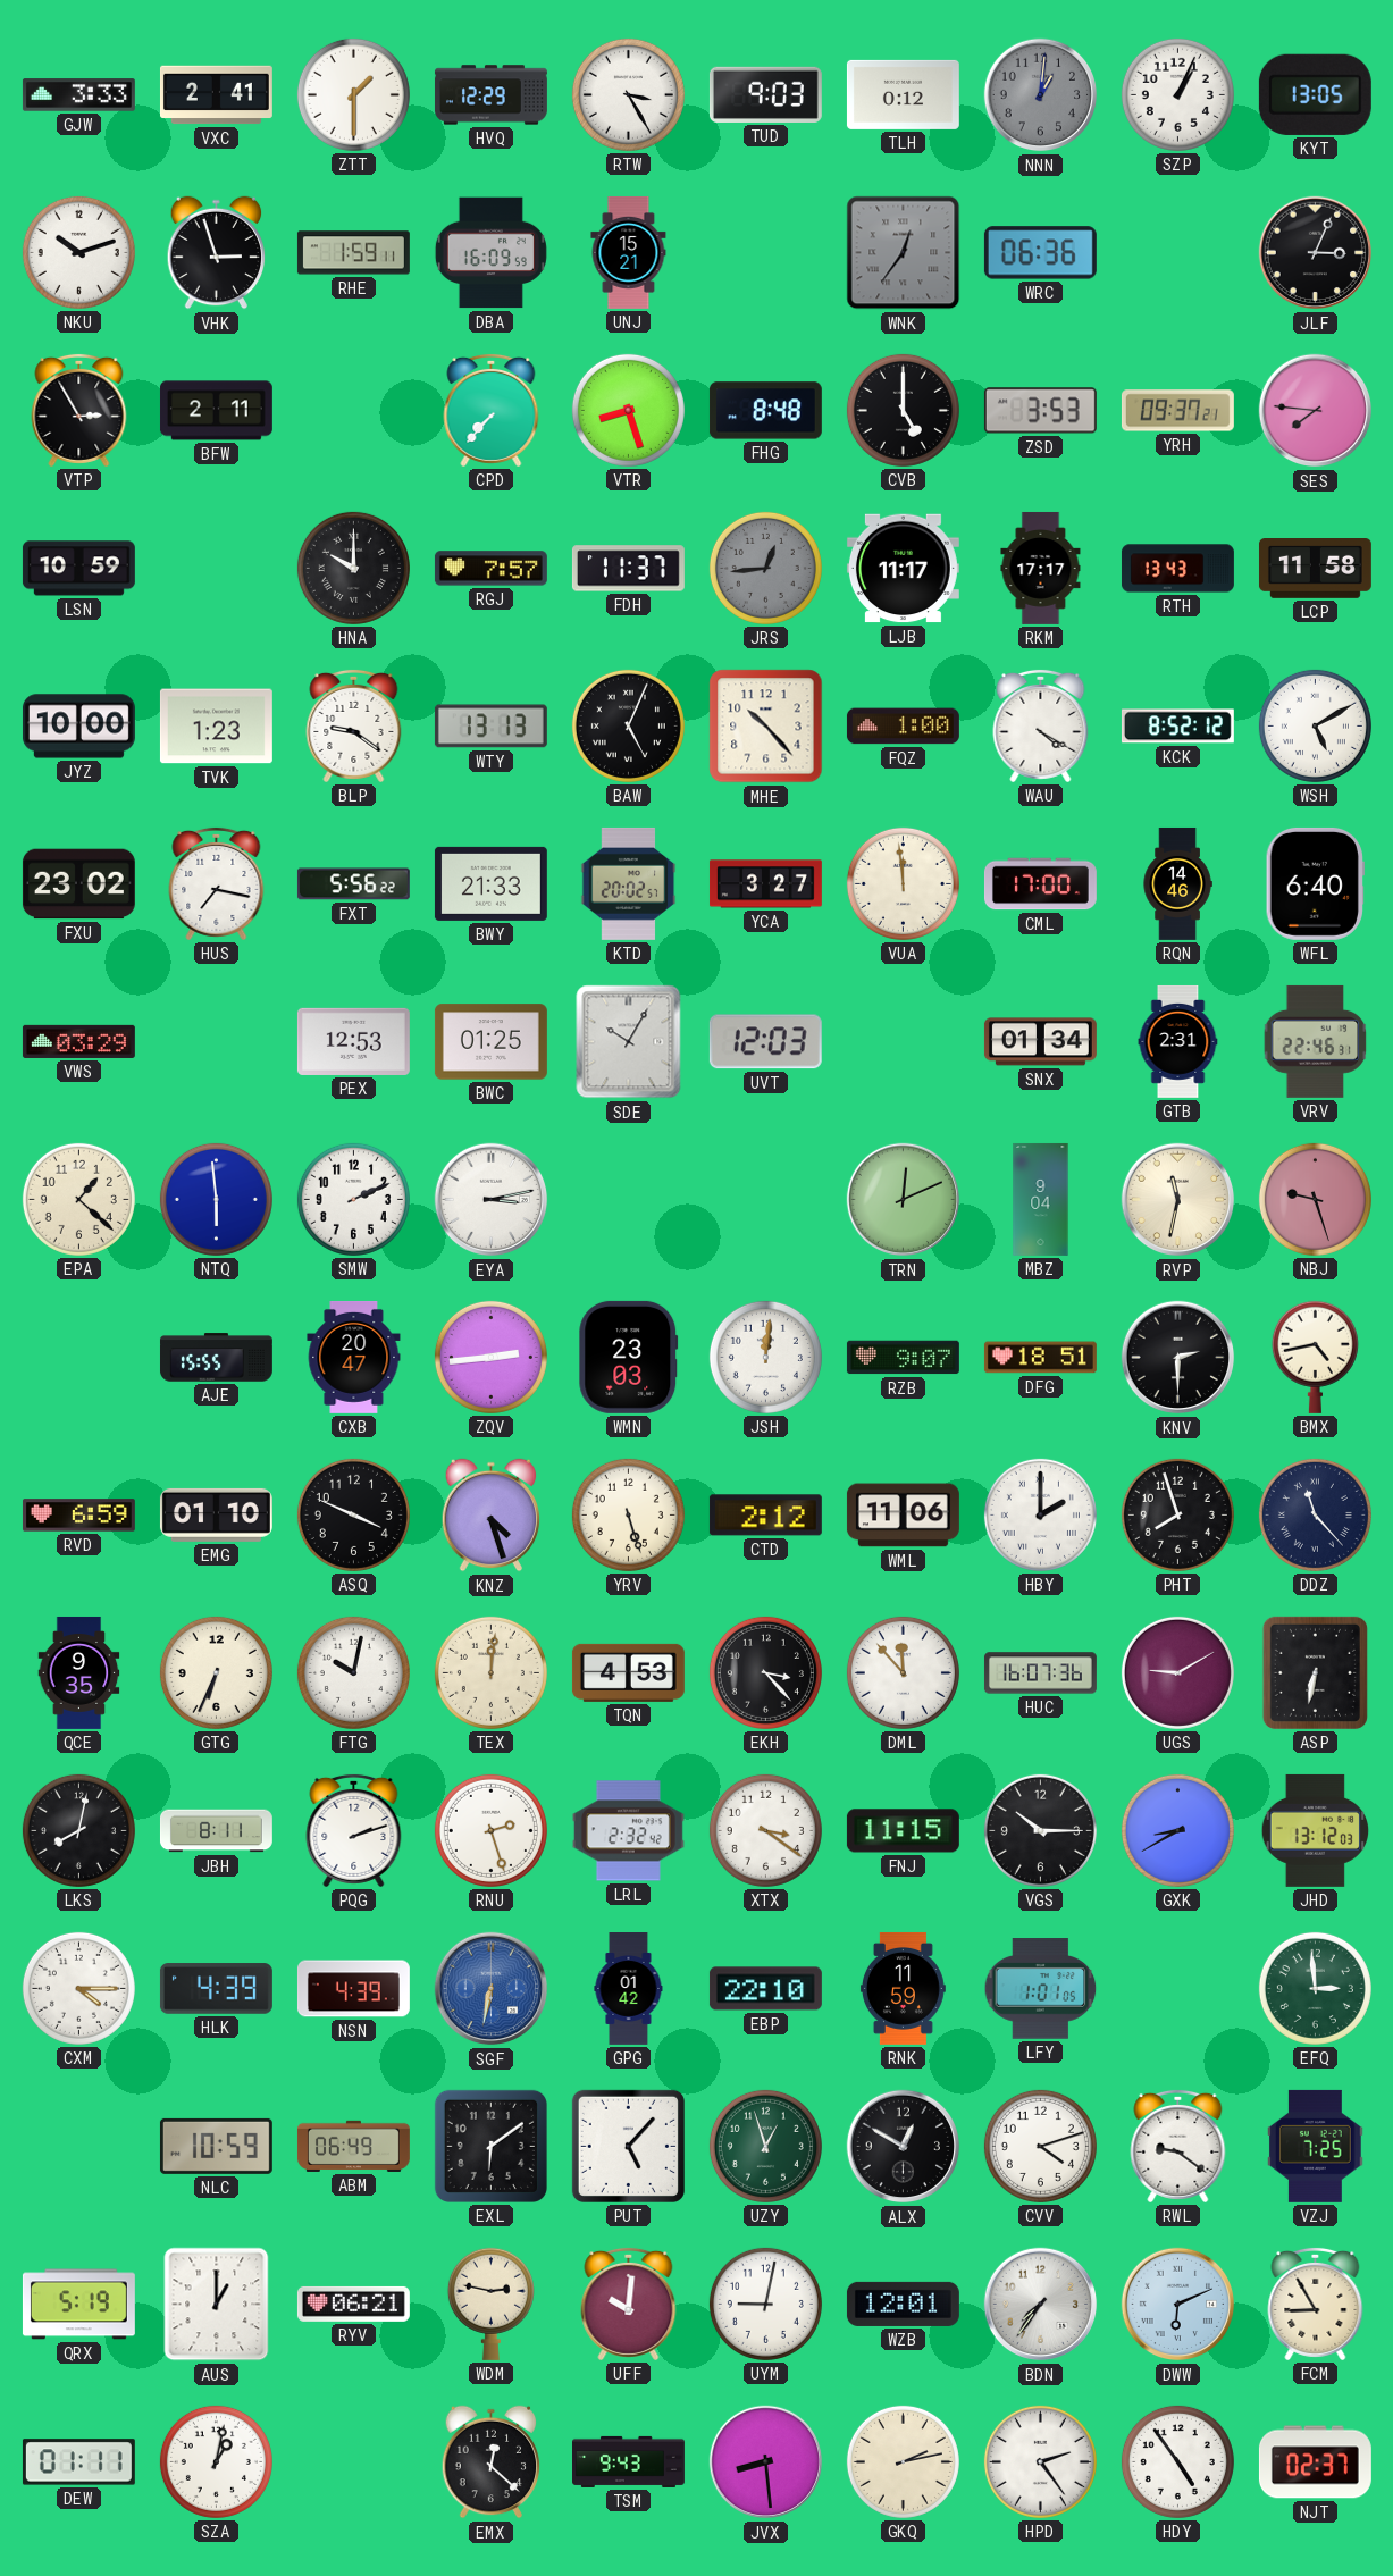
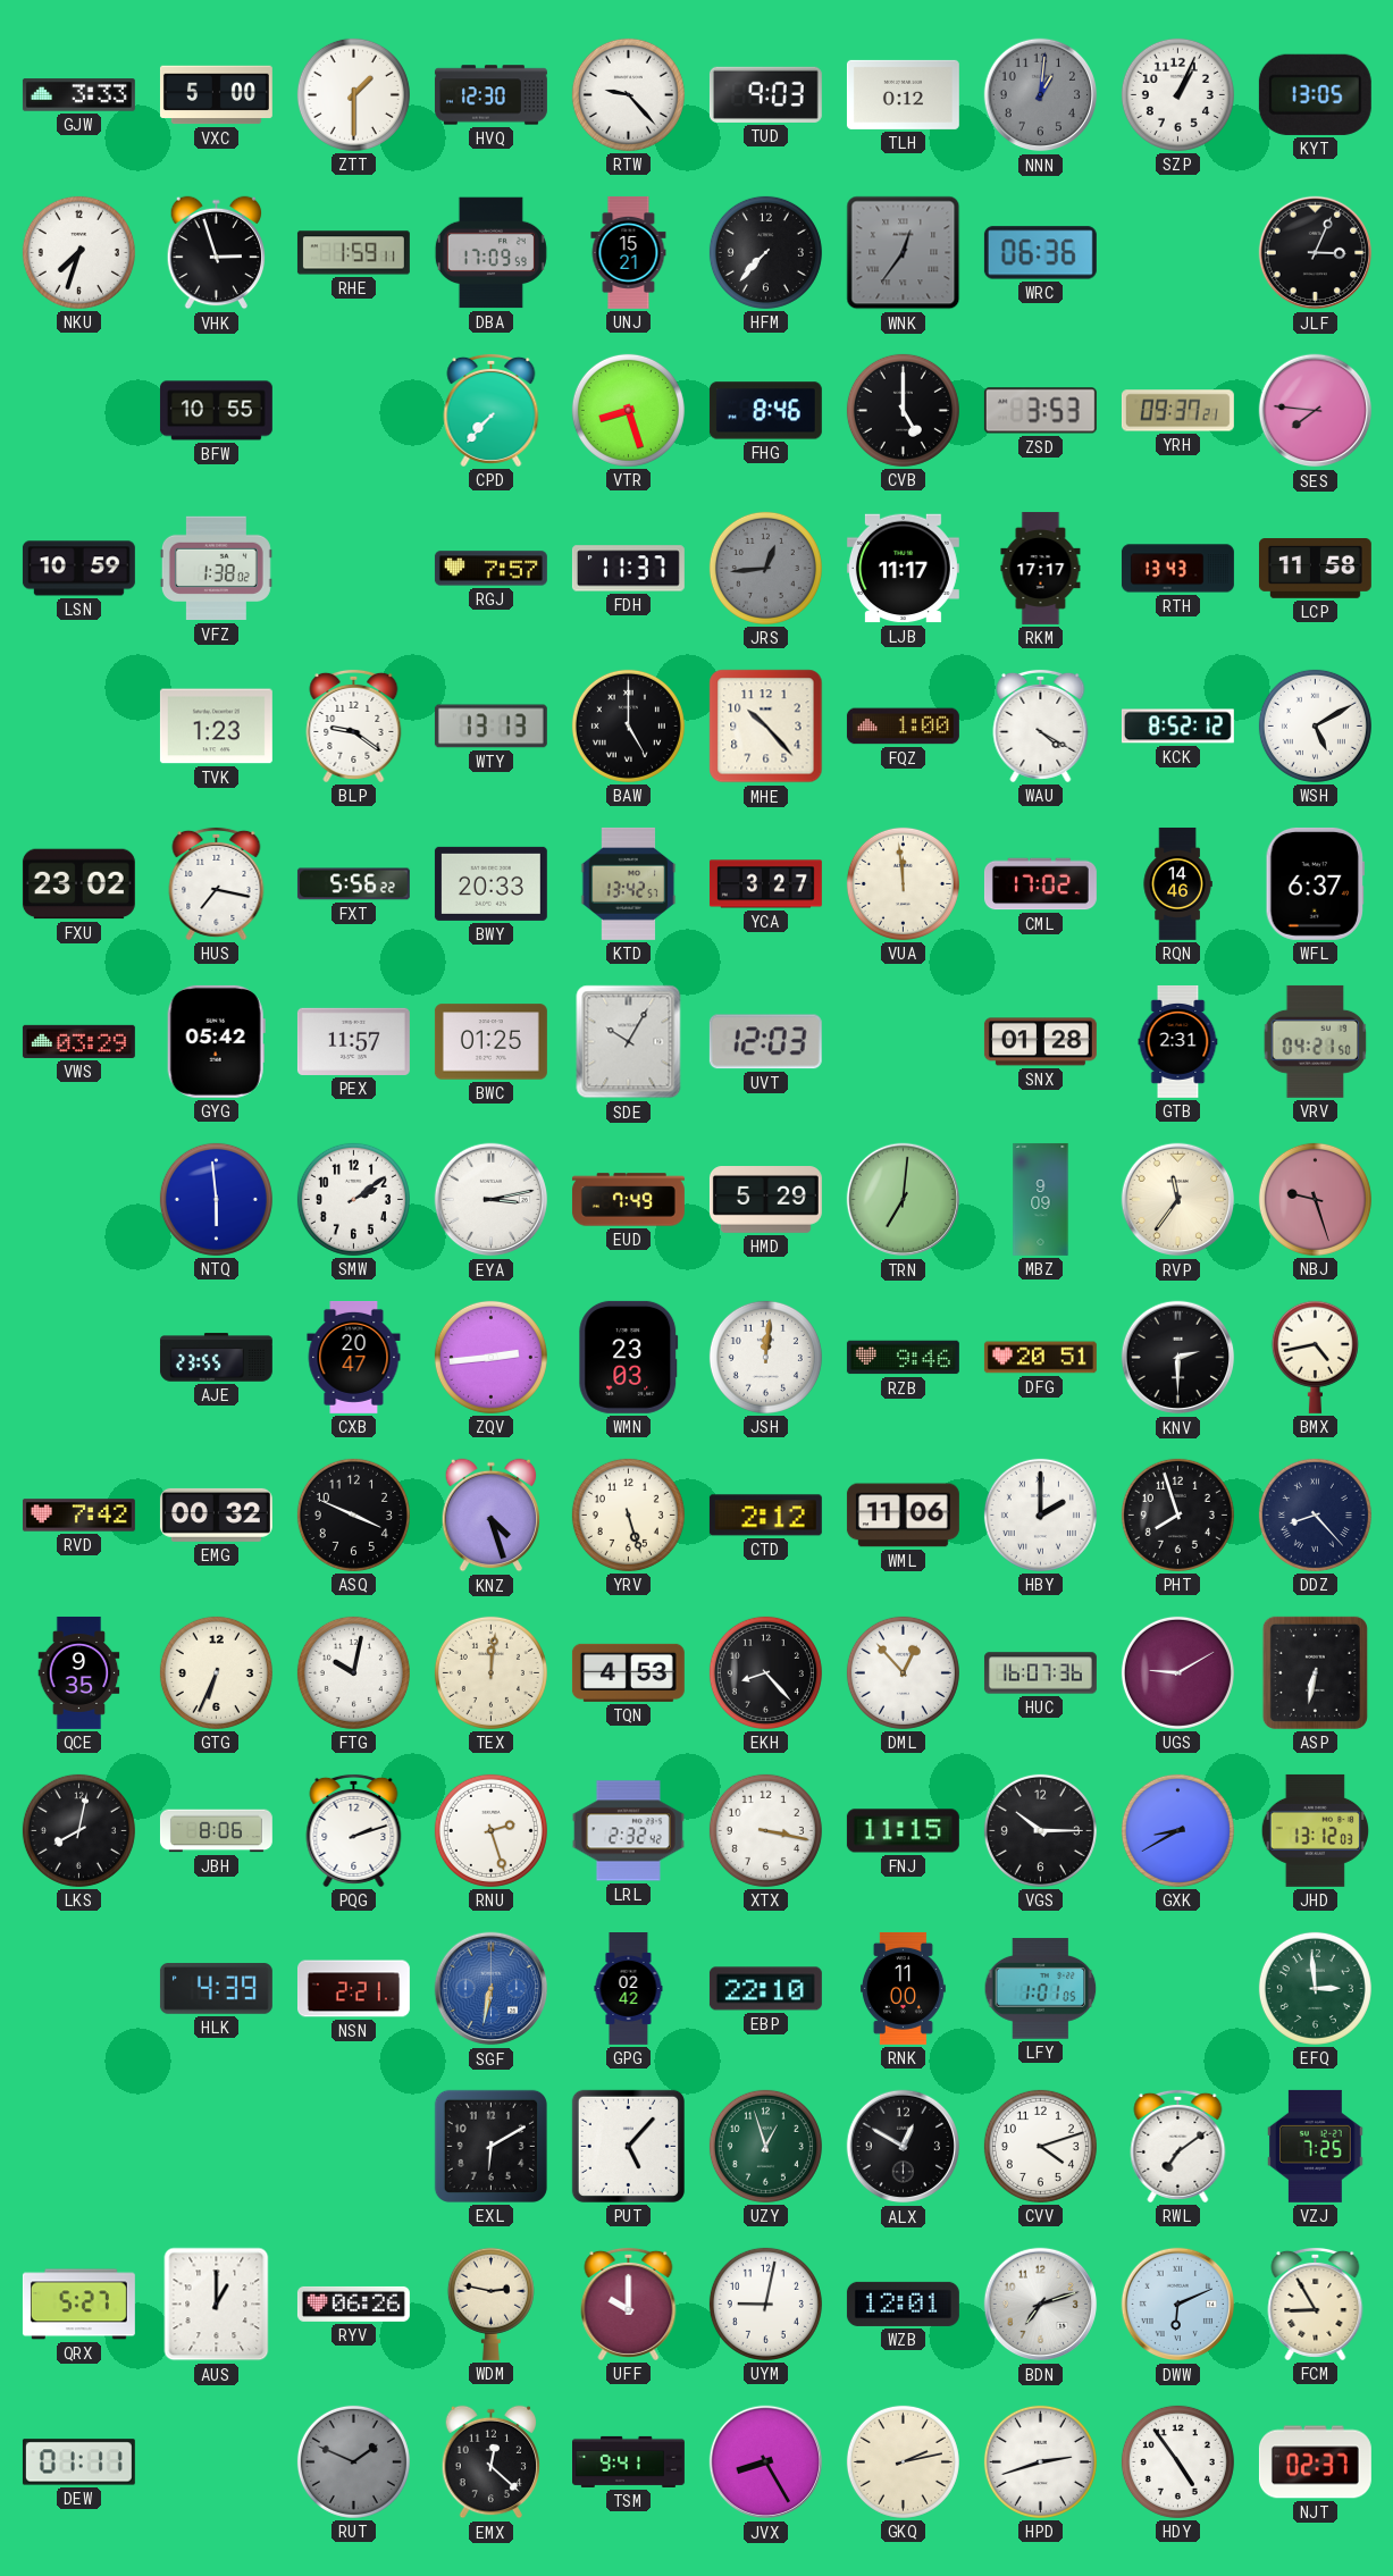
VXC: 2:41 -> 5:00 (216, 95)
HVQ: 12:29 -> 12:30 (490, 95)
RTW: 3:25 -> 9:23 (628, 94)
NKU: 10:12 -> 7:33 (78, 252)
DBA: 16:09 -> 17:09 (490, 253)
HFM: none -> 7:37 (765, 252)
VTP: 2:55 -> none (79, 410)
BFW: 2:11 -> 10:55 (216, 411)
FHG: 8:48 -> 8:46 (765, 411)
VFZ: none -> 1:38 (216, 569)
HNA: 10:00 -> none (353, 568)
JYZ: 10:00 -> none (78, 727)
BAW: 5:04 -> 5:00 (628, 725)
BWY: 21:33 -> 20:33 (490, 883)
KTD: 20:02 -> 13:42 (629, 883)
CML: 17:00 -> 17:02 (1040, 884)
WFL: 6:40 -> 6:37 (1315, 883)
GYG: none -> 05:42 (216, 1041)
PEX: 12:53 -> 11:57 (353, 1041)
SNX: 01:34 -> 01:28 (1040, 1042)
VRV: 22:46 -> 04:21 (1316, 1041)
EPA: 1:22 -> none (78, 1199)
SMW: 2:11 -> 2:09 (353, 1199)
EUD: none -> 7:49 (628, 1200)
HMD: none -> 5:29 (765, 1200)
TRN: 12:11 -> 7:01 (904, 1200)
MBZ: 9:04 -> 9:09 (1041, 1199)
RVP: 11:32 -> 11:36 (1178, 1200)
AJE: 15:55 -> 23:55 (216, 1358)
RZB: 9:07 -> 9:46 (903, 1358)
DFG: 18:51 -> 20:51 (1040, 1358)
RVD: 6:59 -> 7:42 (78, 1516)
EMG: 01:10 -> 00:32 (216, 1514)
DDZ: 11:23 -> 8:23 (1315, 1514)
EKH: 3:23 -> 8:23 (765, 1672)
DML: 11:53 -> 12:53 (903, 1672)
JBH: 8:11 -> 8:06 (216, 1831)
XTX: 3:21 -> 3:17 (765, 1830)
CXM: 4:15 -> none (78, 1988)
NSN: 4:39 -> 2:21 (353, 1989)
GPG: 01:42 -> 02:42 (629, 1989)
RNK: 11:59 -> 11:00 (903, 1988)
NLC: 10:59 -> none (216, 2146)
ABM: 06:49 -> none (353, 2146)
EXL: 6:09 -> 6:10 (490, 2146)
RWL: 9:21 -> 7:09 (1178, 2146)
QRX: 5:19 -> 5:27 (78, 2305)
RYV: 06:21 -> 06:26 (353, 2304)
UFF: 10:01 -> 10:00 (629, 2304)
BDN: 7:36 -> 7:12 (1041, 2305)
SZA: 1:02 -> none (216, 2461)
RUT: none -> 1:49 (353, 2461)
TSM: 9:43 -> 9:41 (629, 2461)
JVX: 8:29 -> 8:25 (766, 2462)
HPD: 2:24 -> 2:42 (1040, 2461)
